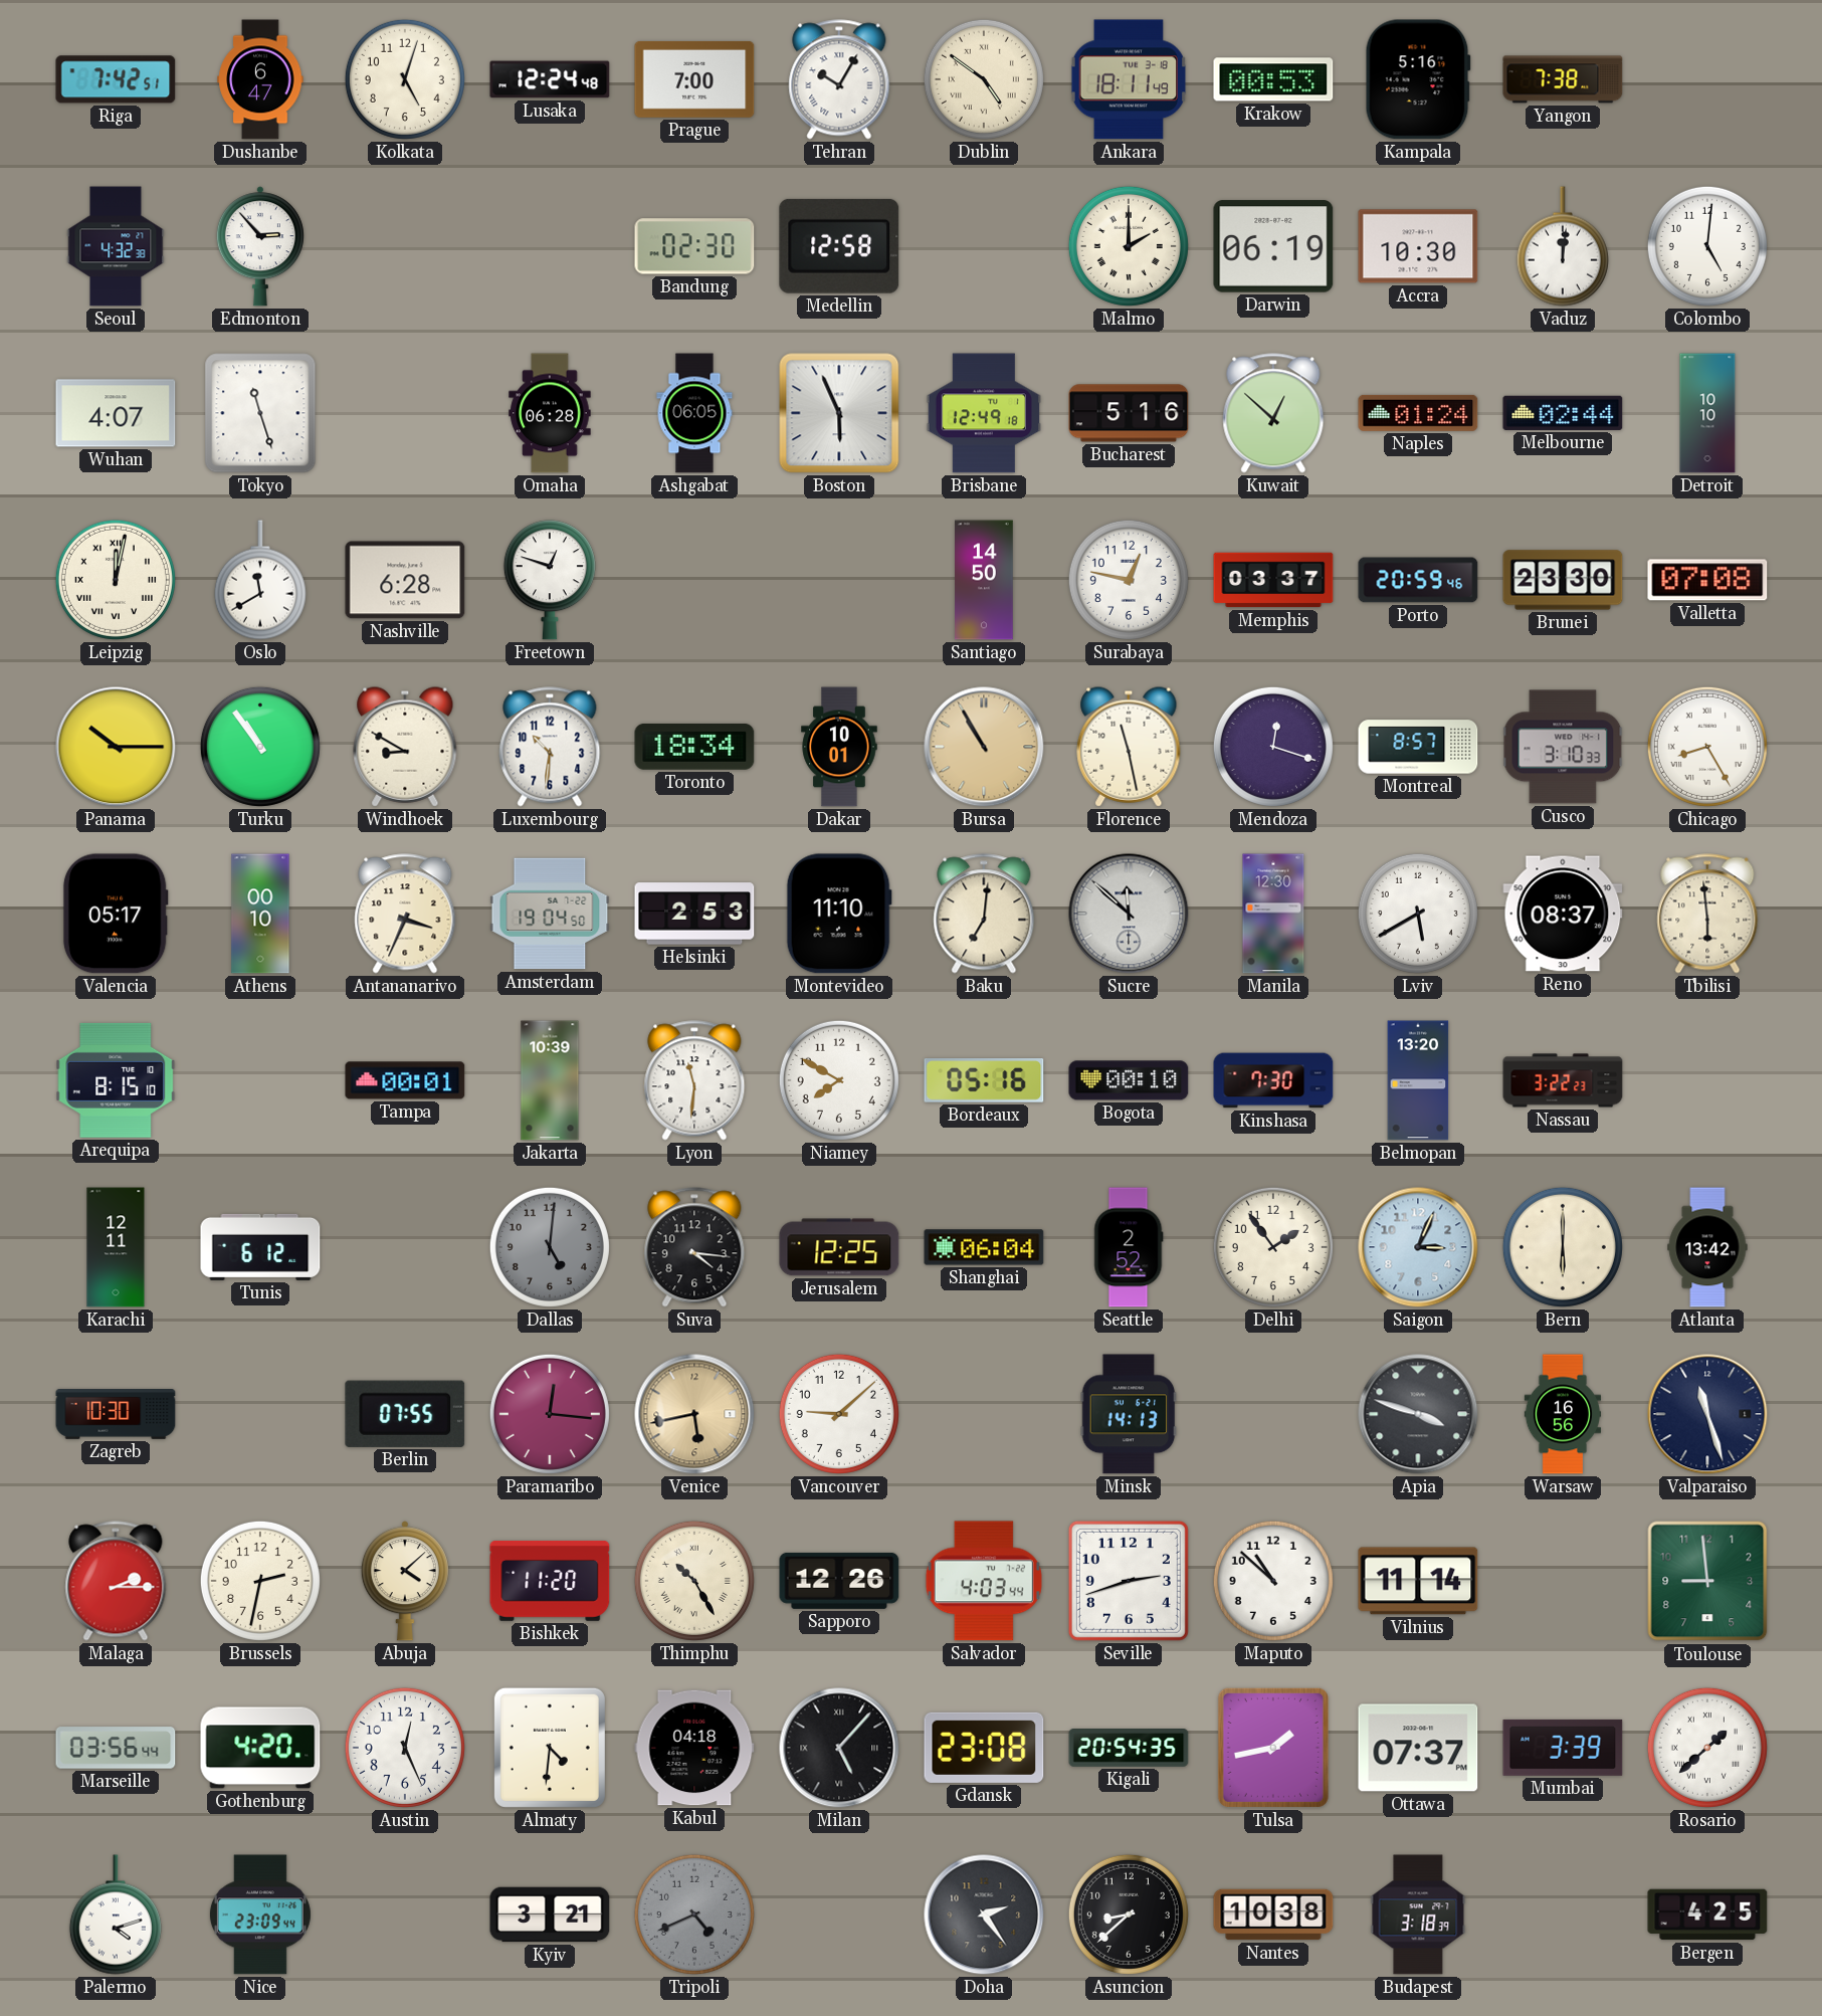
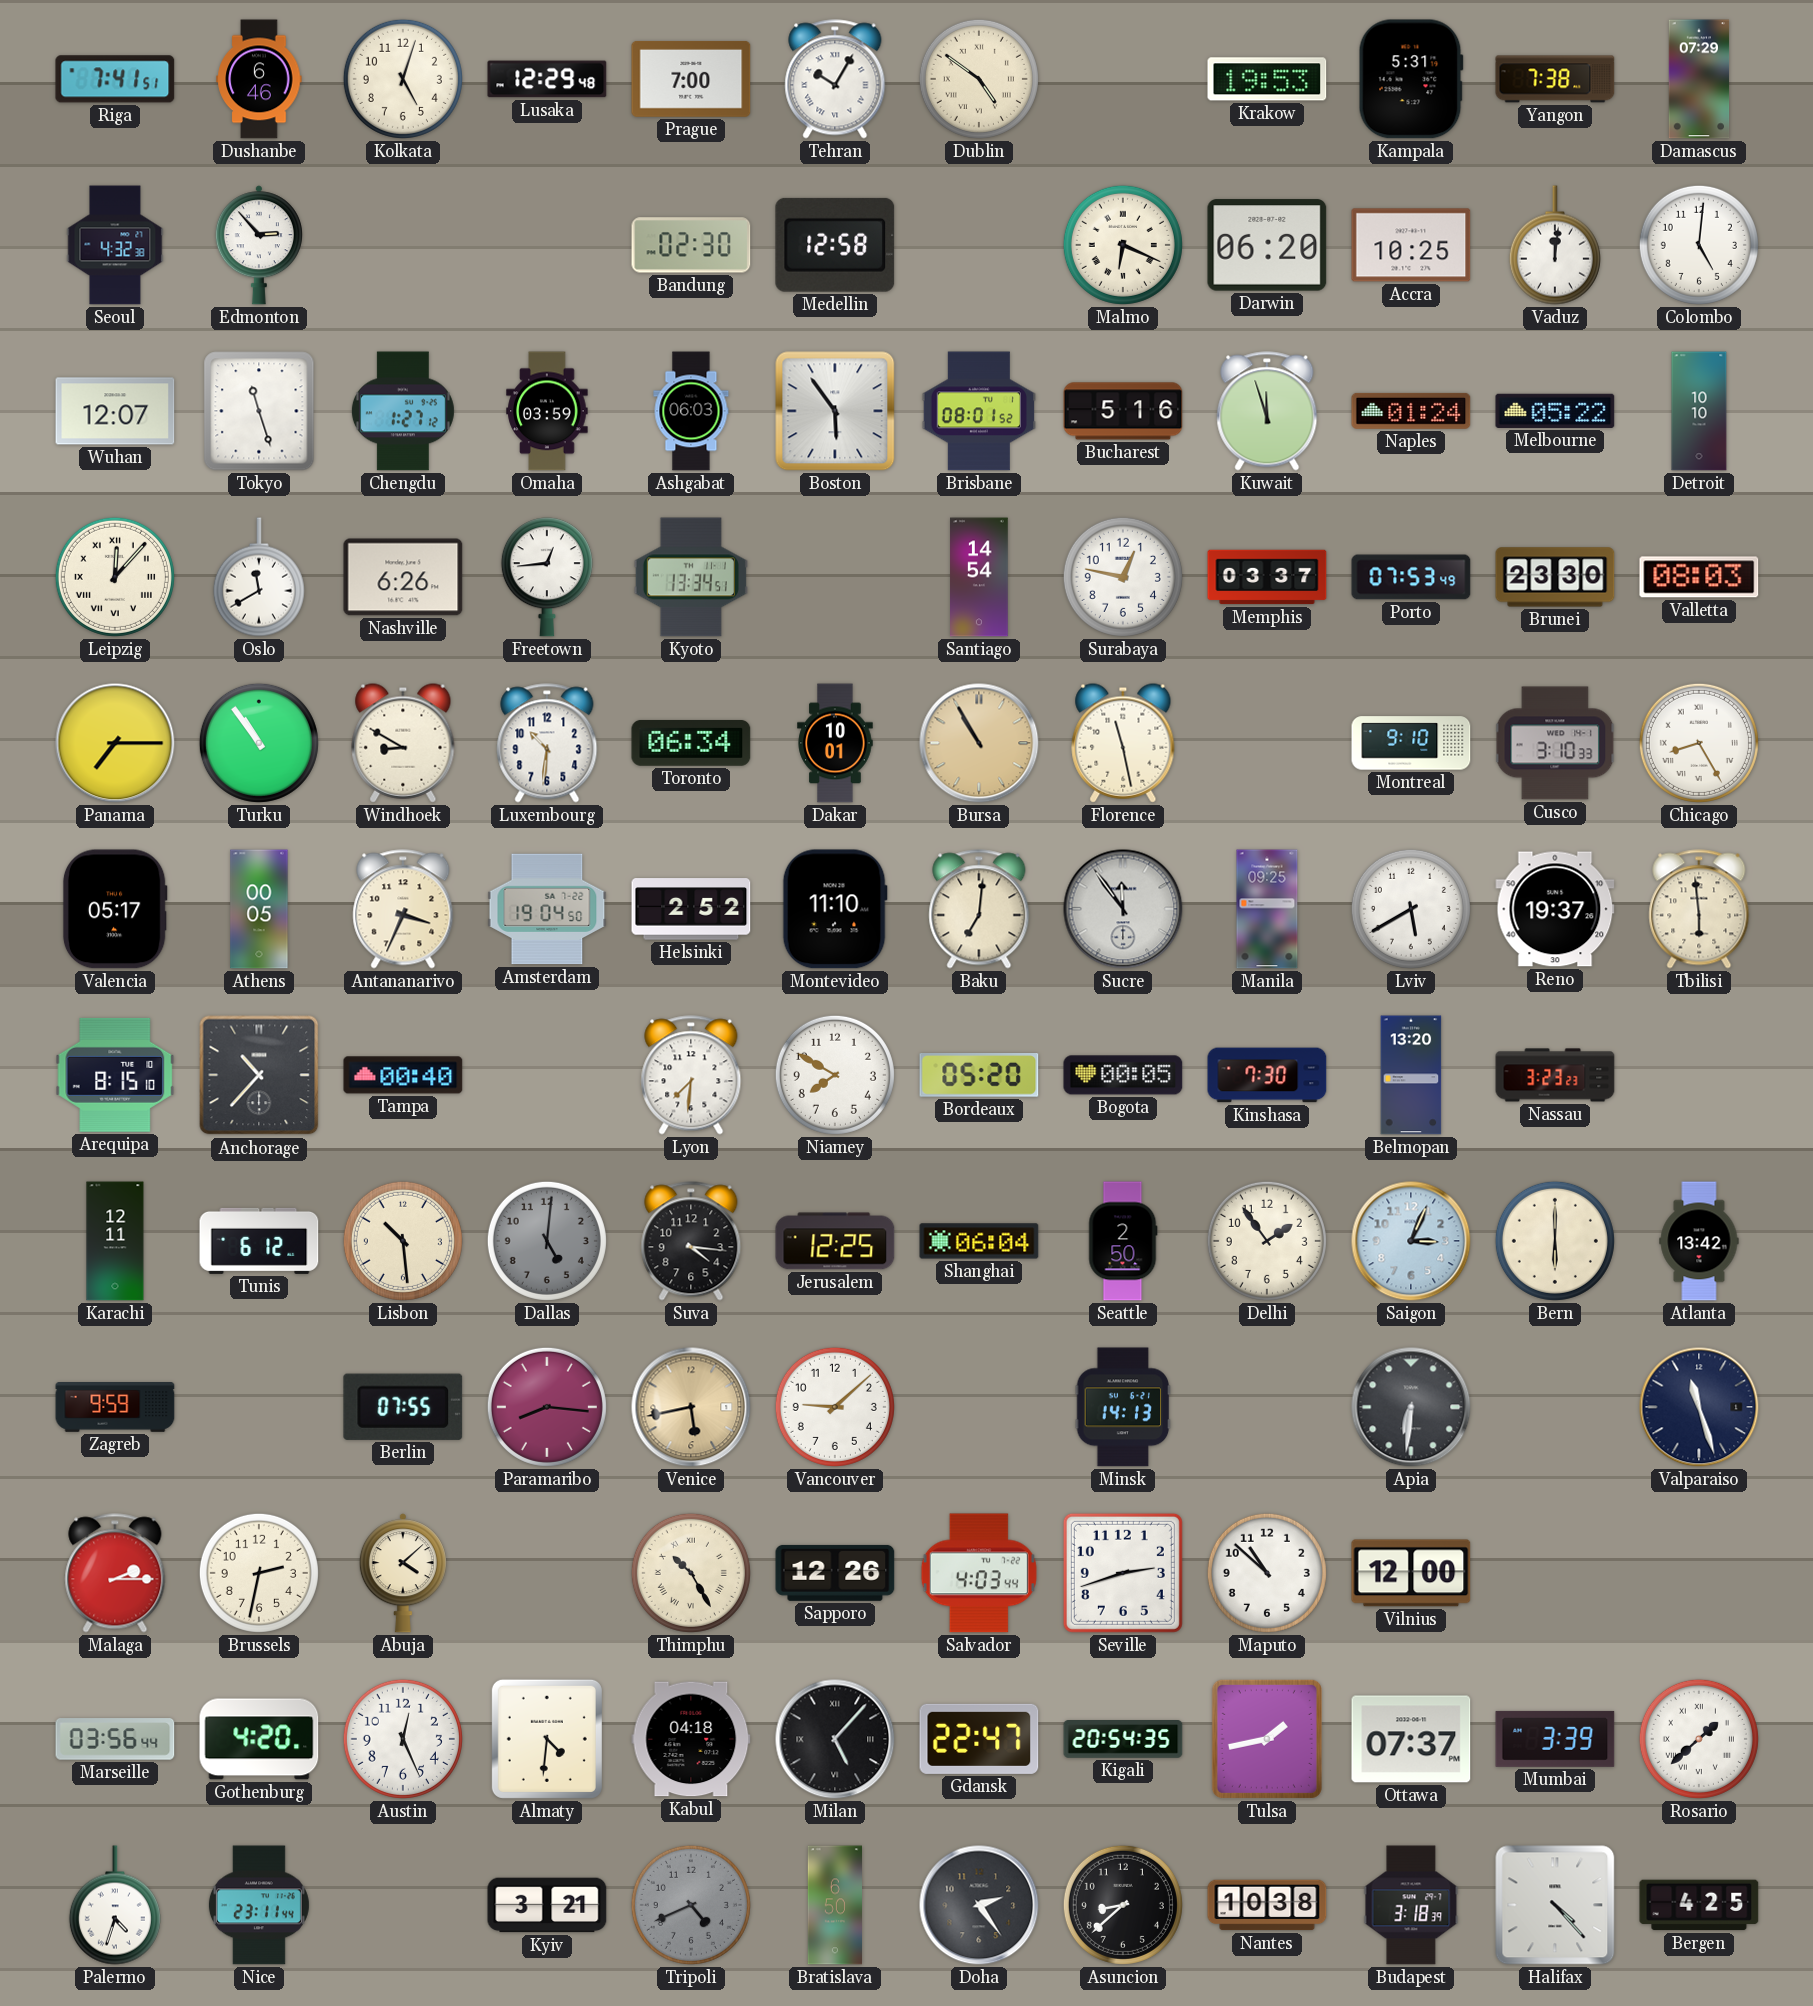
Riga: 7:42 -> 7:41 (115, 79)
Dushanbe: 6:47 -> 6:46 (259, 79)
Lusaka: 12:24 -> 12:29 (547, 79)
Ankara: 18:11 -> none (1128, 79)
Krakow: 00:53 -> 19:53 (1267, 79)
Kampala: 5:16 -> 5:31 (1411, 79)
Damascus: none -> 07:29 (1699, 79)
Malmo: 2:00 -> 6:19 (1123, 245)
Darwin: 06:19 -> 06:20 (1267, 245)
Accra: 10:30 -> 10:25 (1411, 245)
Wuhan: 4:07 -> 12:07 (115, 411)
Chengdu: none -> 1:27 (403, 411)
Omaha: 06:28 -> 03:59 (547, 411)
Ashgabat: 06:05 -> 06:03 (691, 411)
Boston: 5:56 -> 5:54 (835, 411)
Brisbane: 12:49 -> 08:01 (978, 411)
Kuwait: 12:52 -> 11:57 (1267, 411)
Melbourne: 02:44 -> 05:22 (1555, 411)
Leipzig: 12:02 -> 12:07 (115, 577)
Nashville: 6:28 -> 6:26 (403, 577)
Freetown: 12:48 -> 12:44 (547, 577)
Kyoto: none -> 13:34 (691, 577)
Santiago: 14:50 -> 14:54 (979, 577)
Porto: 20:59 -> 07:53 (1411, 577)
Valletta: 07:08 -> 08:03 (1699, 577)
Panama: 10:15 -> 7:15 (115, 743)
Toronto: 18:34 -> 06:34 (691, 743)
Mendoza: 12:18 -> none (1273, 747)
Montreal: 8:57 -> 9:10 (1411, 743)
Athens: 00:10 -> 00:05 (259, 909)
Helsinki: 2:53 -> 2:52 (691, 909)
Sucre: 11:52 -> 11:54 (1123, 909)
Manila: 12:30 -> 09:25 (1267, 909)
Reno: 08:37 -> 19:37 (1555, 909)
Anchorage: none -> 10:37 (259, 1075)
Tampa: 00:01 -> 00:40 (403, 1075)
Jakarta: 10:39 -> none (550, 1080)
Lyon: 11:31 -> 7:31 (691, 1075)
Bordeaux: 05:16 -> 05:20 (979, 1076)
Bogota: 00:10 -> 00:05 (1123, 1075)
Nassau: 3:22 -> 3:23 (1555, 1075)
Lisbon: none -> 10:29 (403, 1241)
Seattle: 2:52 -> 2:50 (1123, 1241)
Zagreb: 10:30 -> 9:59 (115, 1408)
Paramaribo: 12:16 -> 8:16 (547, 1407)
Apia: 3:48 -> 6:31 (1411, 1407)
Warsaw: 16:56 -> none (1562, 1414)
Bishkek: 11:20 -> none (550, 1582)
Vilnius: 11:14 -> 12:00 (1411, 1573)
Toulouse: 8:59 -> none (1707, 1581)
Gdansk: 23:08 -> 22:47 (979, 1739)
Palermo: 4:12 -> 4:33 (115, 1905)
Nice: 23:09 -> 23:11 (259, 1905)
Bratislava: none -> 6:50 (835, 1905)
Halifax: none -> 4:23 (1555, 1905)
